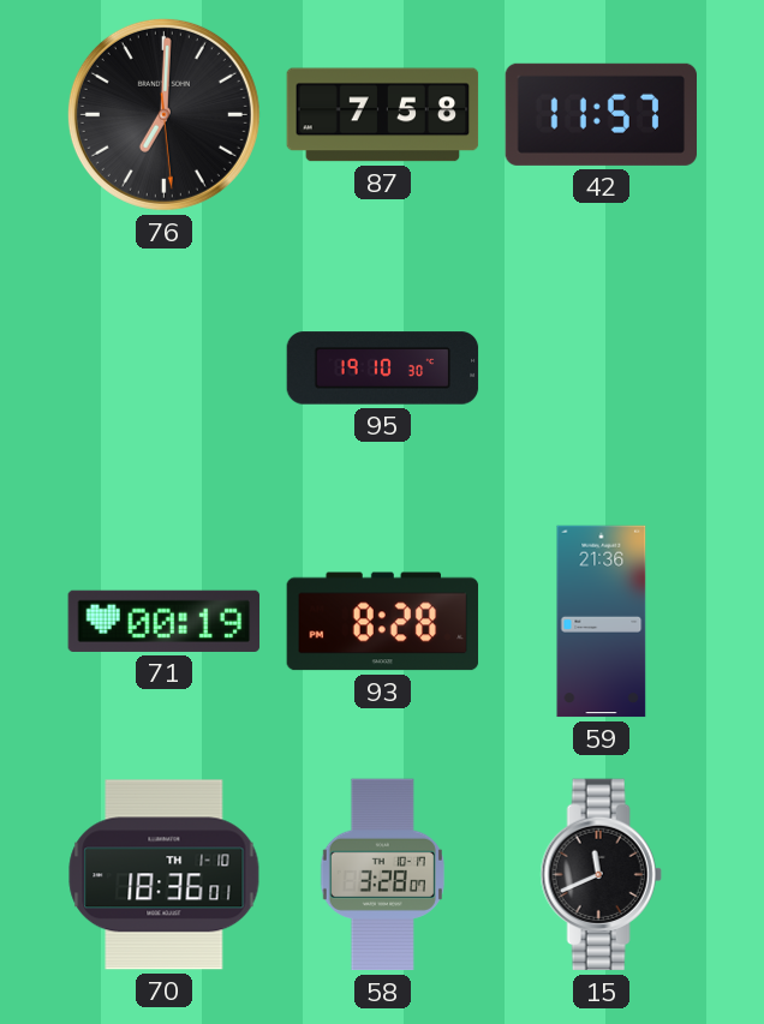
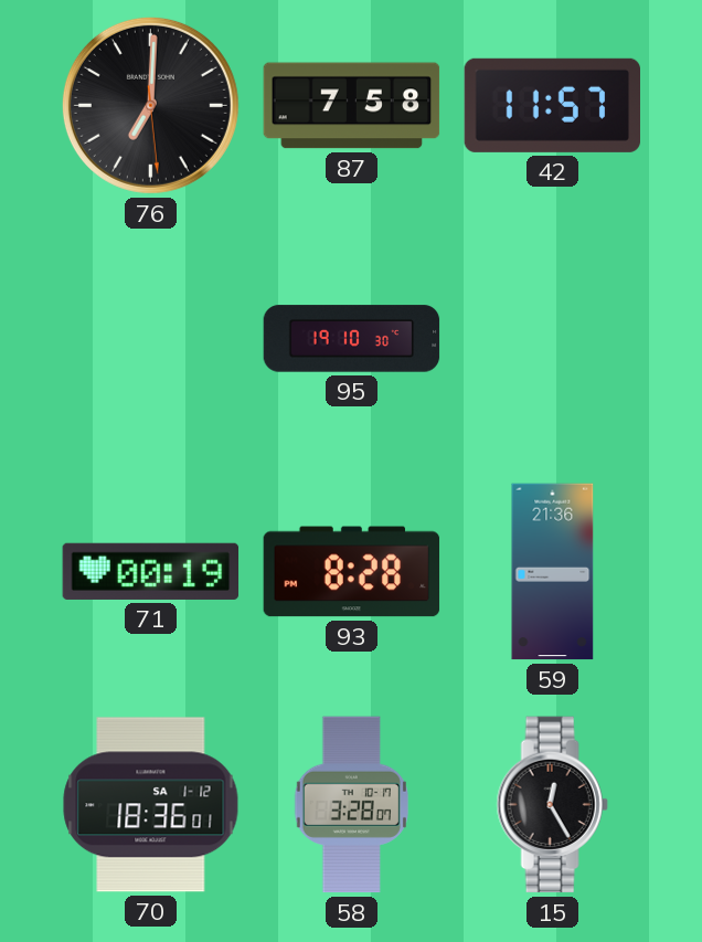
70 date: TH 1-10 -> SA 1-12 (151, 805)
15: 11:41 -> 12:25 (552, 805)
